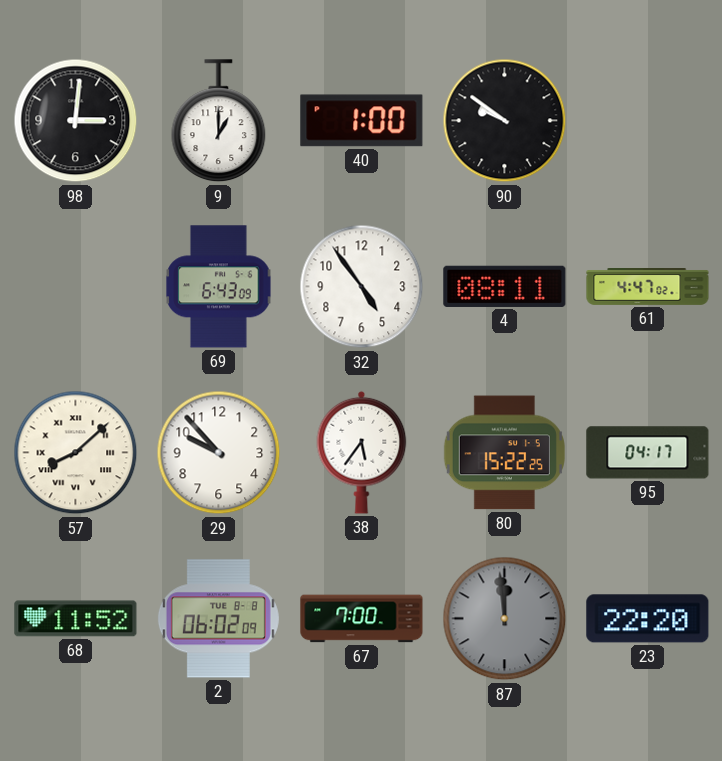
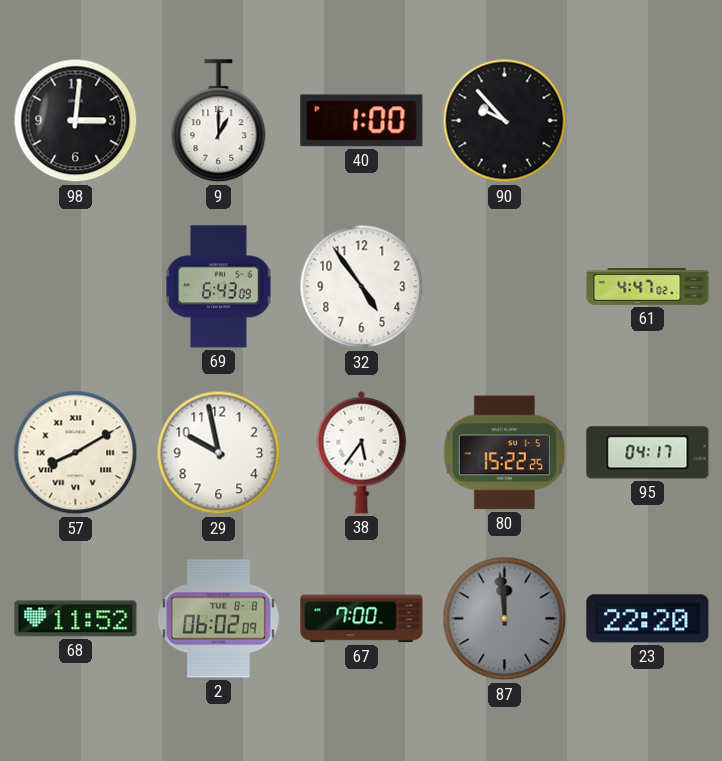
90: 9:51 -> 9:53 (505, 121)
4: 08:11 -> none (505, 286)
57: 8:08 -> 8:10 (76, 453)
29: 9:53 -> 9:58 (219, 453)
